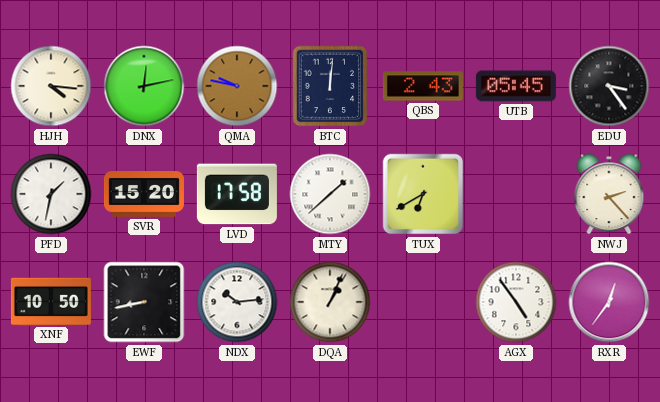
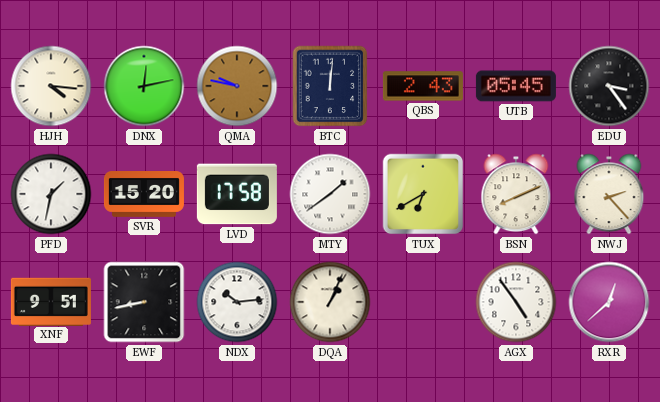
MTY: 1:38 -> 1:39 (330, 194)
BSN: none -> 8:11 (516, 194)
XNF: 10:50 -> 9:51 (51, 301)
RXR: 12:36 -> 12:38 (609, 302)
